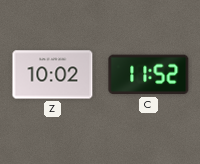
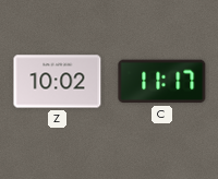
C: 11:52 -> 11:17 (162, 82)
